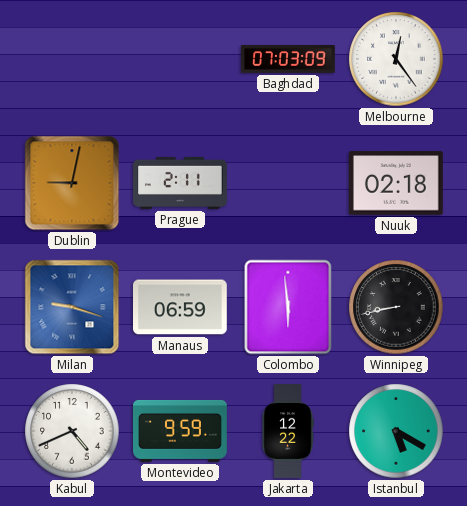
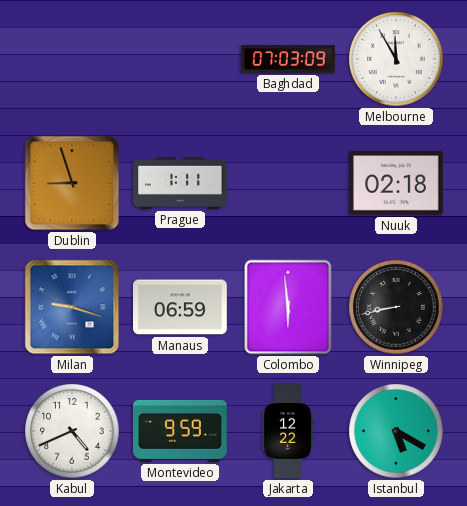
Melbourne: 12:24 -> 11:55 (396, 59)
Dublin: 9:02 -> 8:57 (72, 183)
Prague: 2:11 -> 1:11 (180, 183)
